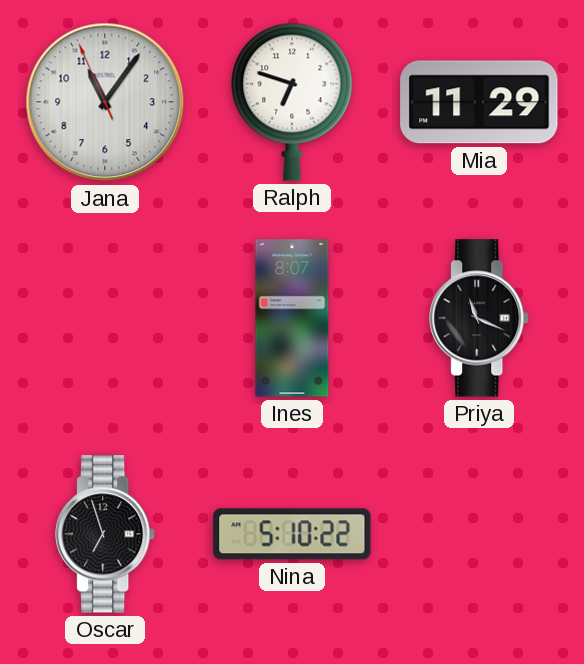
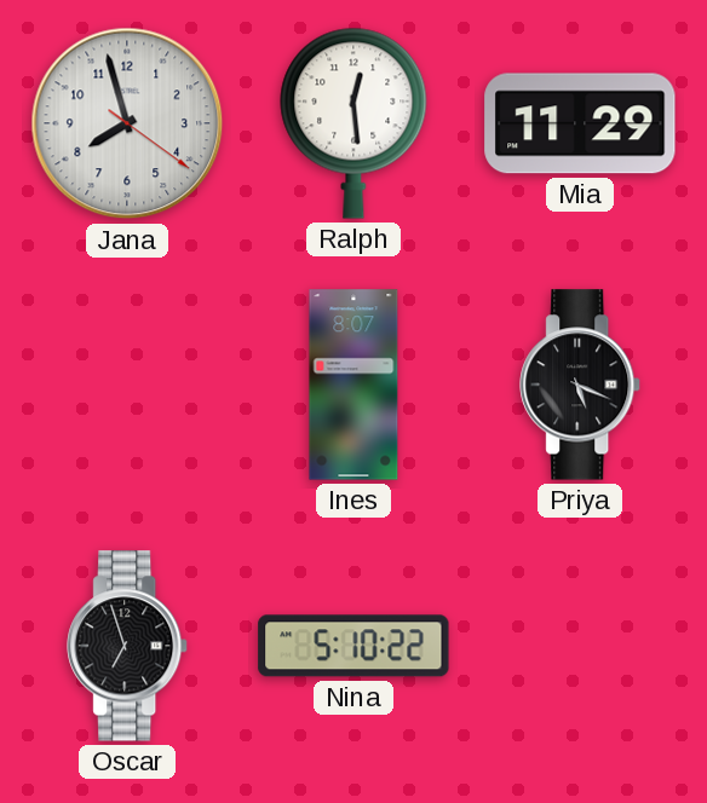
Jana: 11:05 -> 7:57 (127, 123)
Ralph: 6:48 -> 12:29 (353, 123)
Priya: 11:19 -> 5:19 (581, 385)
